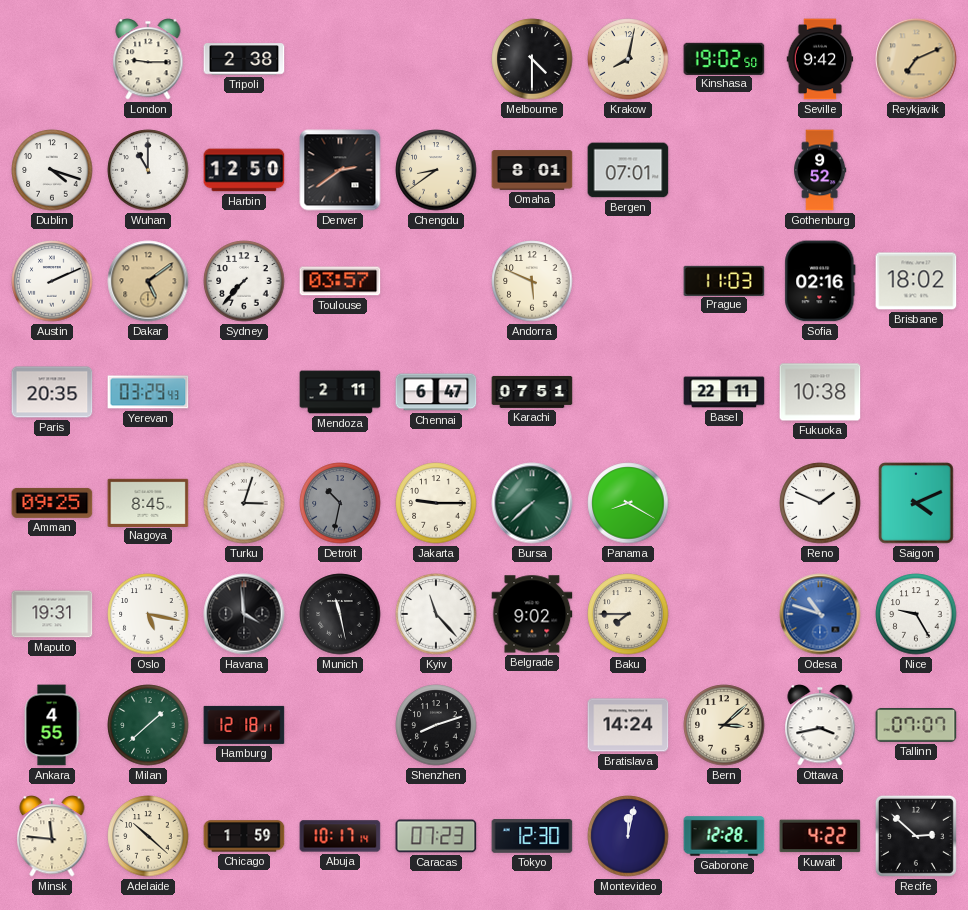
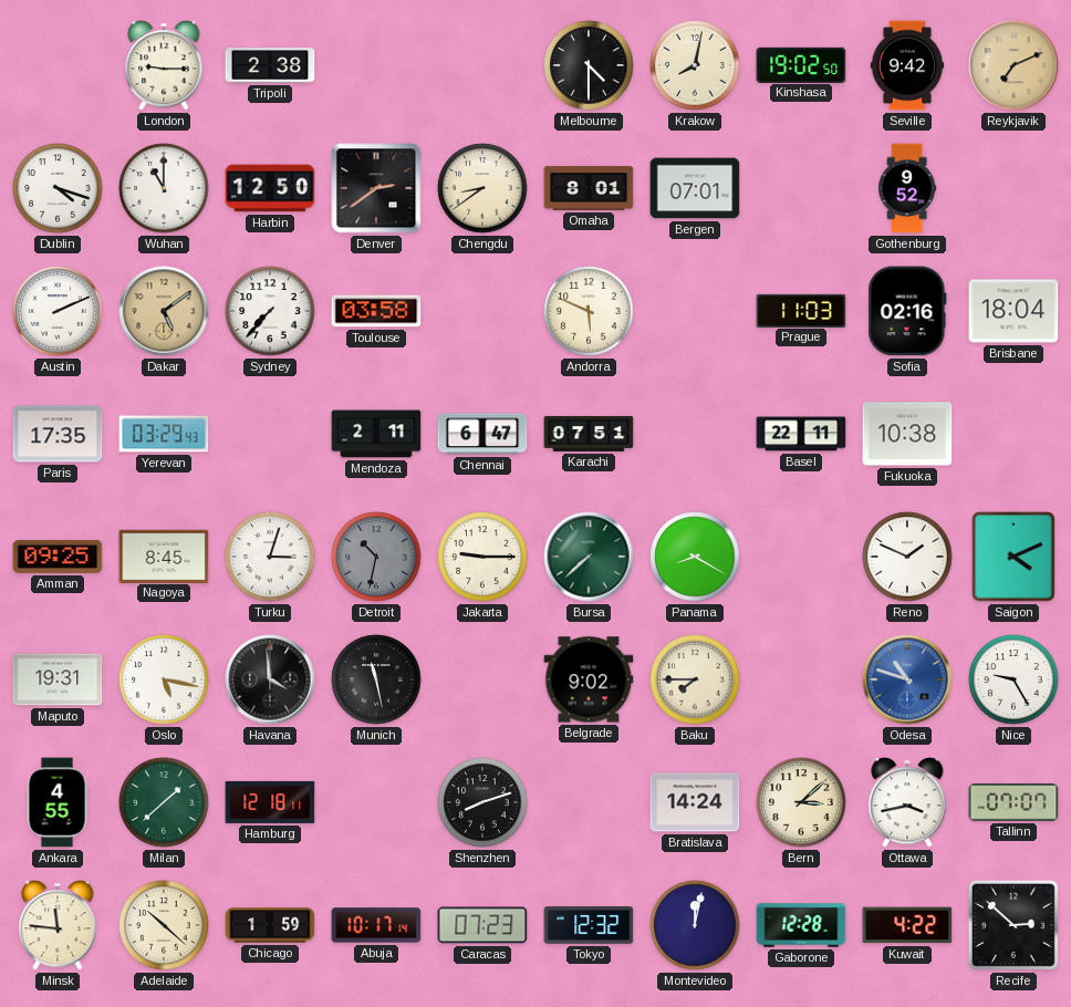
Toulouse: 03:57 -> 03:58 (376, 311)
Brisbane: 18:02 -> 18:04 (1013, 311)
Paris: 20:35 -> 17:35 (58, 434)
Kyiv: 11:23 -> none (436, 614)
Tokyo: 12:30 -> 12:32 (589, 925)
